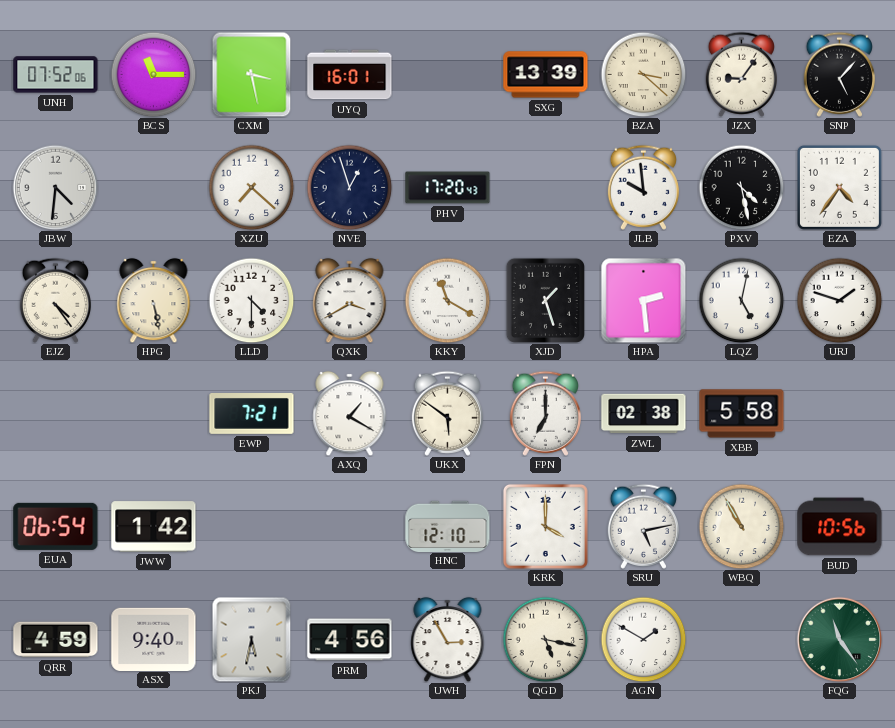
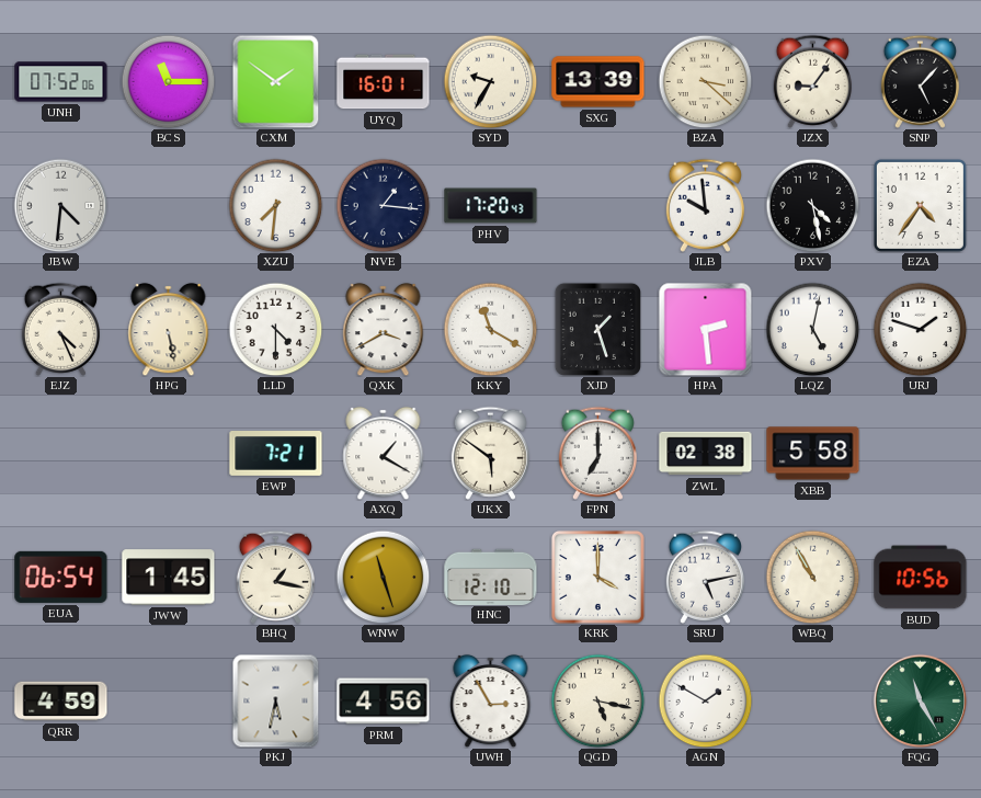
CXM: 3:28 -> 1:51 (276, 81)
SYD: none -> 9:35 (490, 81)
XZU: 7:22 -> 7:31 (275, 205)
NVE: 12:57 -> 1:16 (383, 205)
EJZ: 4:24 -> 4:26 (60, 329)
JWW: 1:42 -> 1:45 (169, 578)
BHQ: none -> 1:17 (275, 577)
WNW: none -> 11:27 (383, 577)
ASX: 9:40 -> none (154, 639)
FQG: 11:24 -> 11:25 (920, 700)
